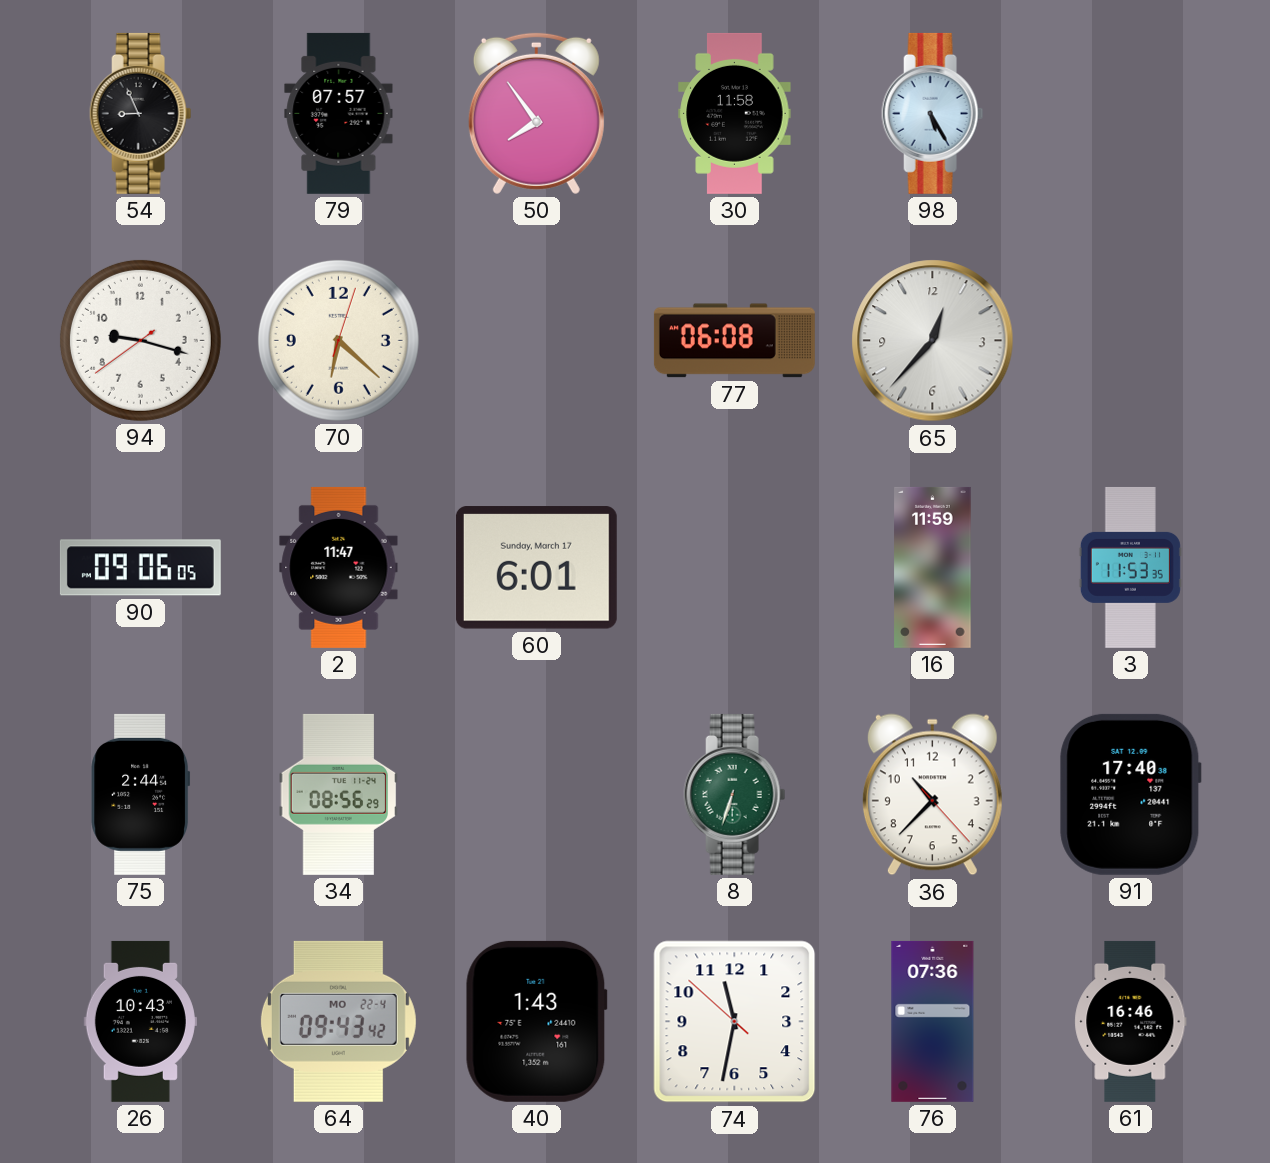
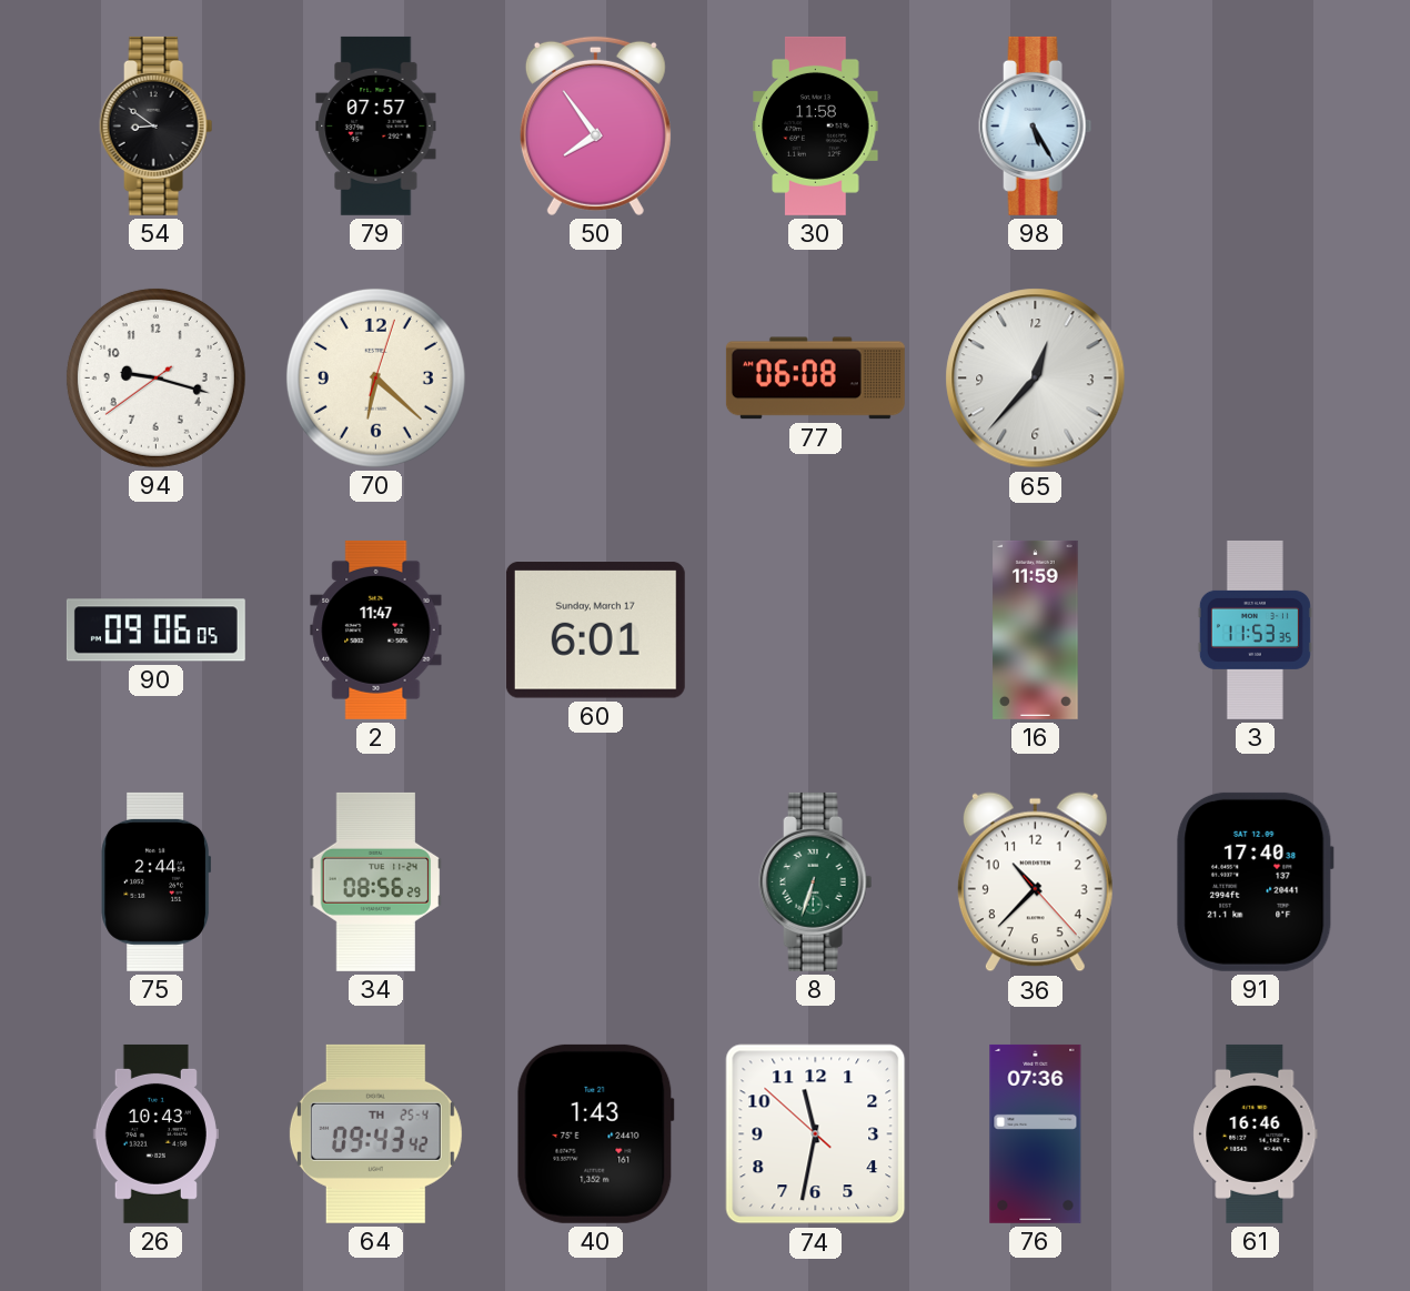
54: 8:56 -> 8:51 (157, 125)
64 date: MO 22-4 -> TH 25-4 (375, 1133)
